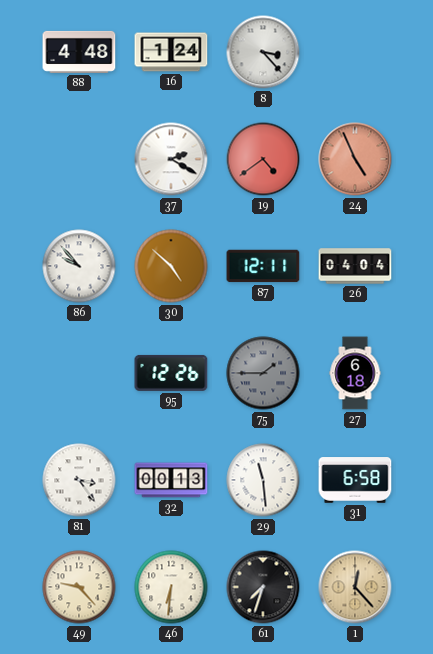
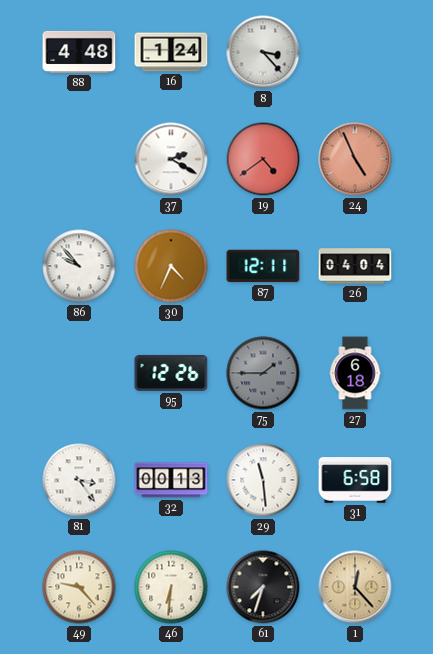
30: 4:52 -> 4:34 (171, 266)
